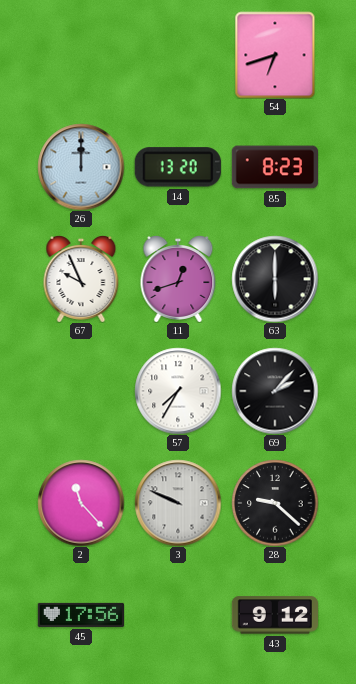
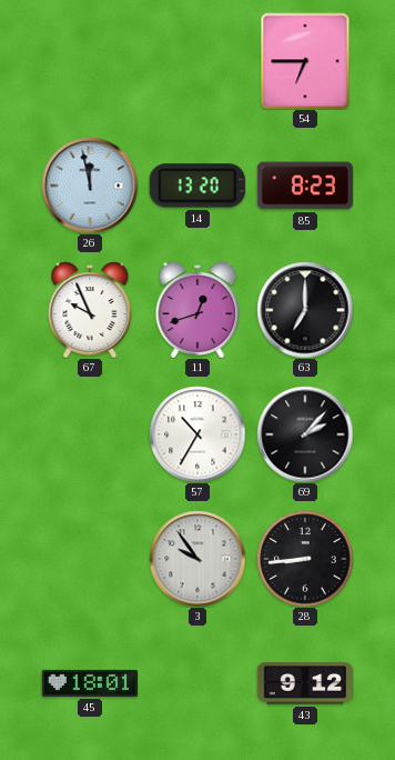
54: 6:42 -> 6:45 (305, 61)
26: 12:00 -> 11:58 (90, 186)
63: 6:00 -> 7:00 (305, 310)
57: 7:35 -> 10:35 (197, 434)
2: 11:23 -> none (81, 503)
3: 9:49 -> 9:54 (197, 559)
28: 9:22 -> 8:44 (305, 559)
45: 17:56 -> 18:01 (89, 683)
